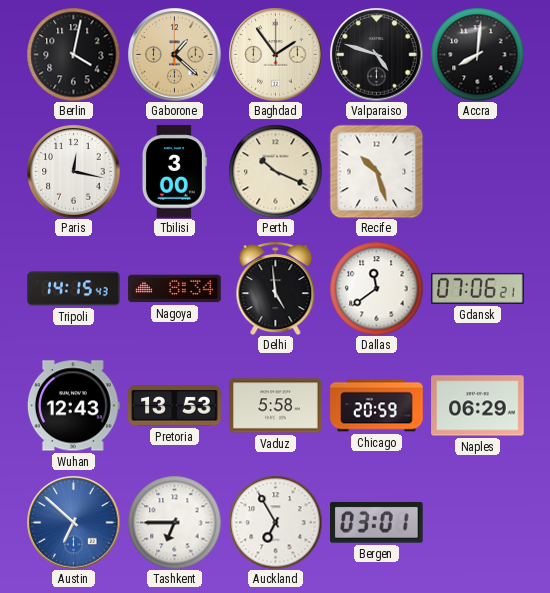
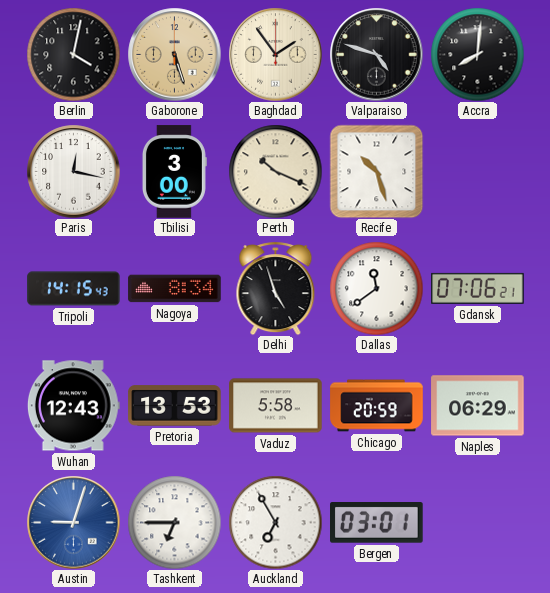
Gaborone: 1:22 -> 5:27 (174, 54)
Delhi: 4:59 -> 4:57 (276, 288)
Austin: 6:52 -> 9:03 (73, 522)
